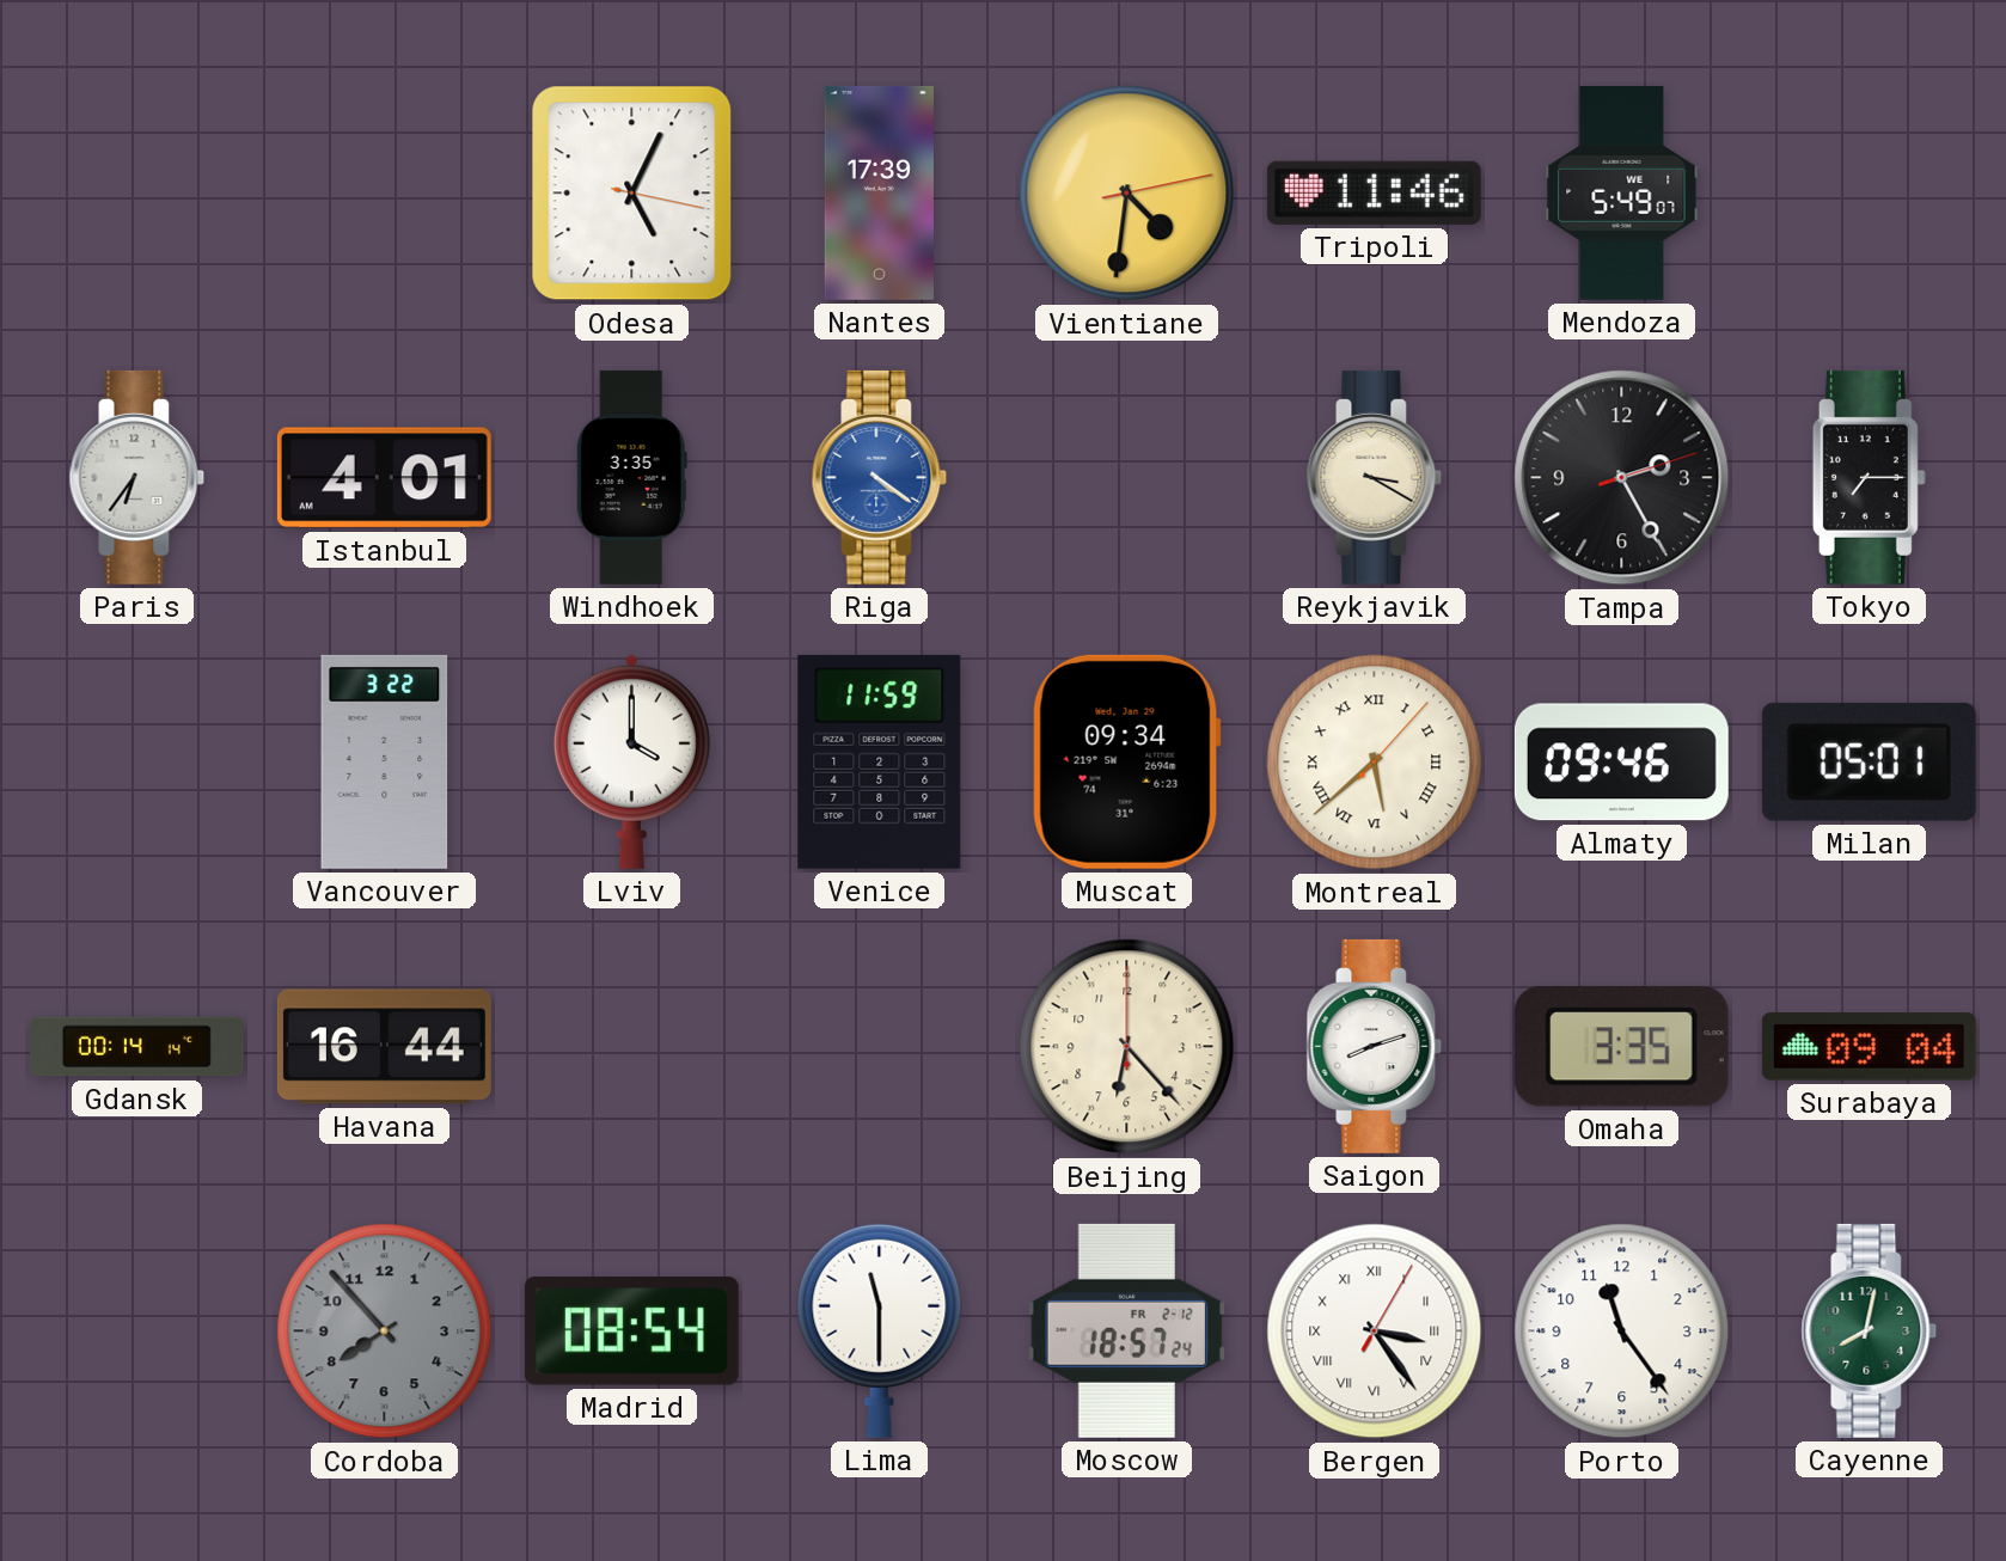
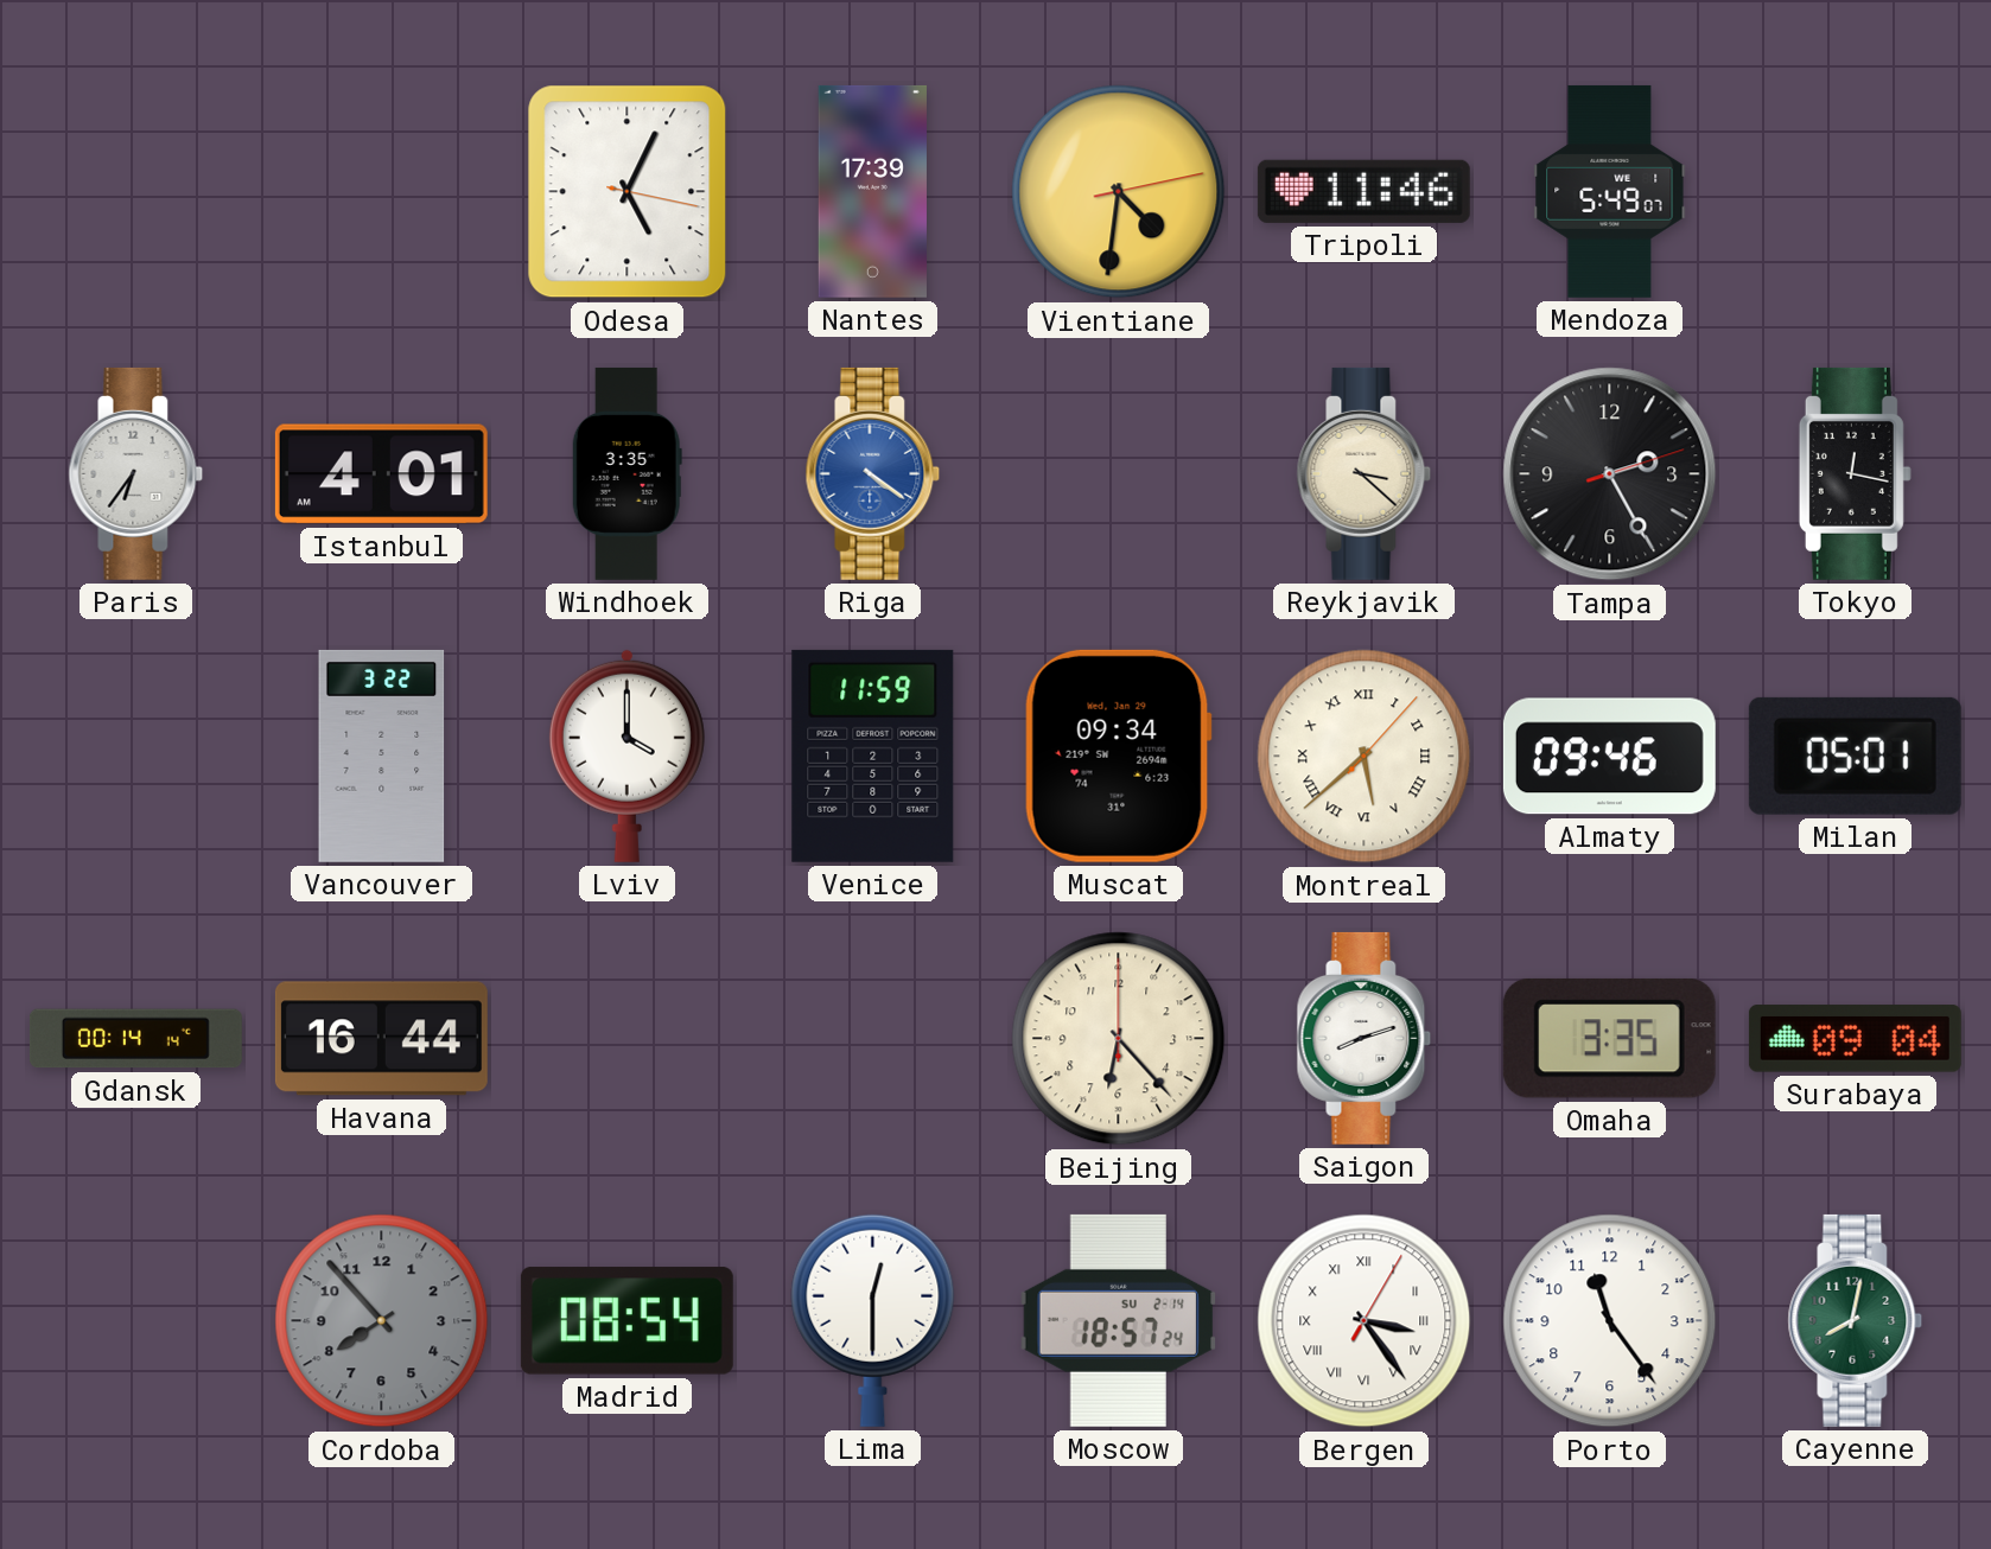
Reykjavik: 3:20 -> 3:22 (1365, 473)
Tokyo: 7:15 -> 12:17 (1855, 473)
Lima: 11:30 -> 12:30 (873, 1320)
Moscow date: FR 2-12 -> SU 2-14 (1119, 1320)
